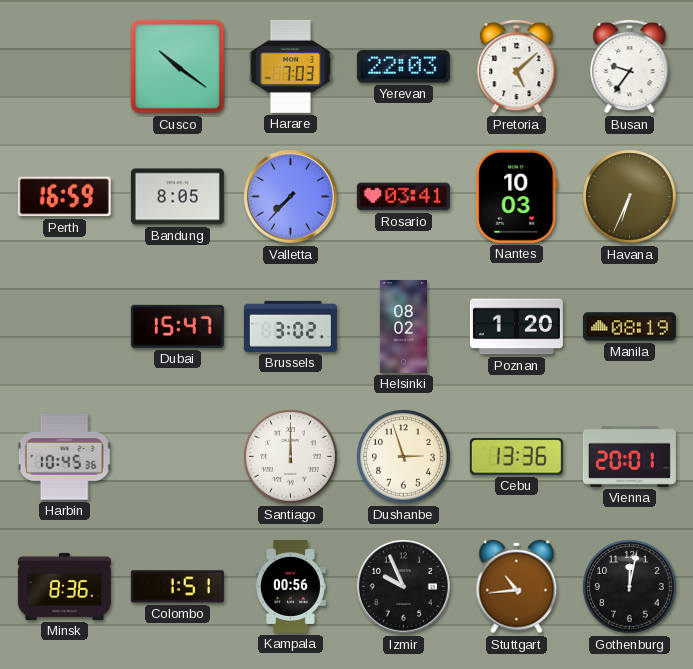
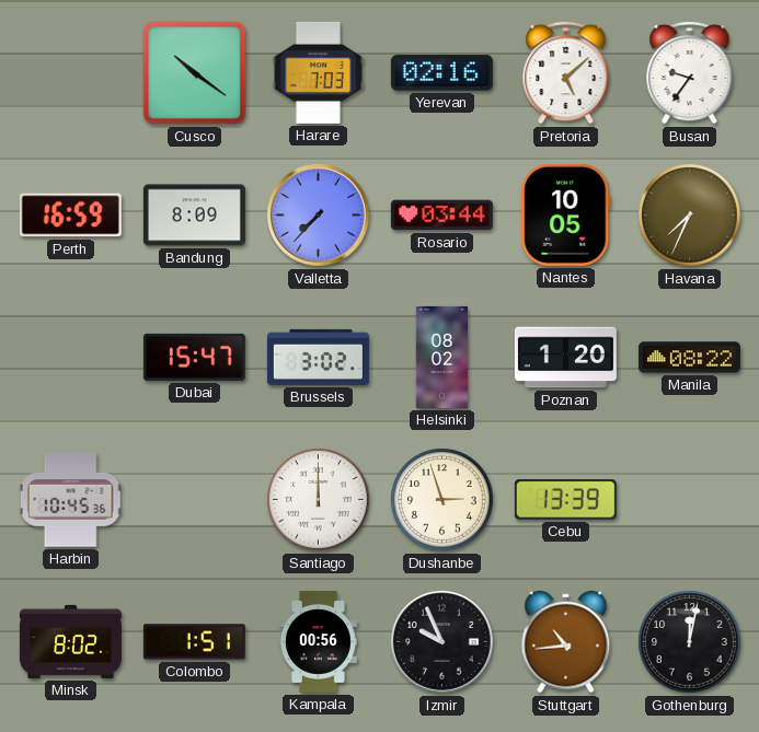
Yerevan: 22:03 -> 02:16 (441, 73)
Bandung: 8:05 -> 8:09 (194, 216)
Rosario: 03:41 -> 03:44 (441, 216)
Nantes: 10:03 -> 10:05 (566, 214)
Havana: 6:34 -> 7:34 (690, 216)
Manila: 08:19 -> 08:22 (689, 358)
Cebu: 13:36 -> 13:39 (565, 500)
Vienna: 20:01 -> none (629, 456)
Minsk: 8:36 -> 8:02 (70, 641)
